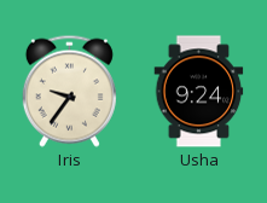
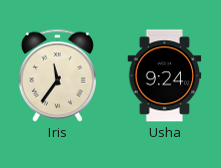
Iris: 9:36 -> 11:36 (57, 75)
